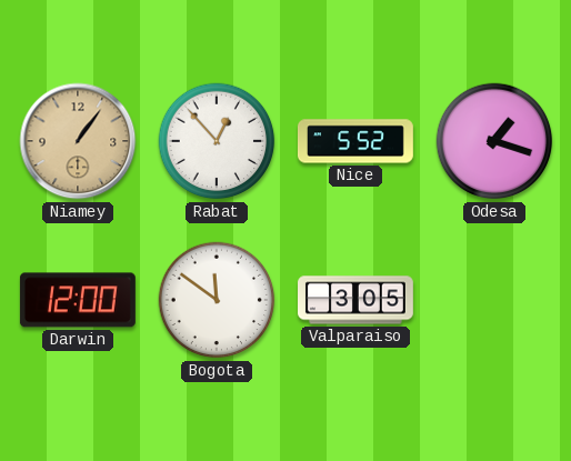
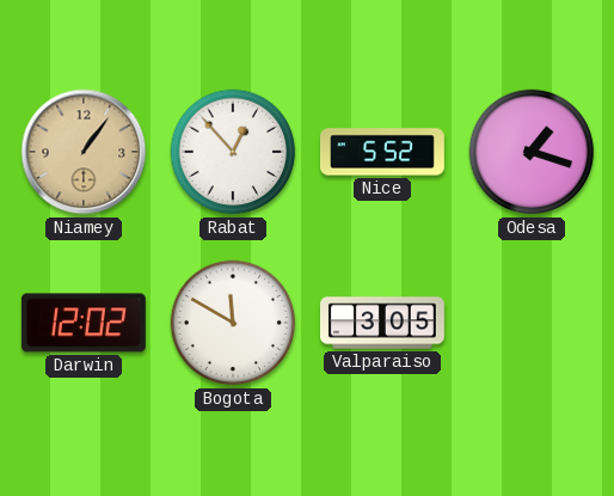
Darwin: 12:00 -> 12:02 (84, 323)
Bogota: 11:51 -> 11:50 (233, 323)
